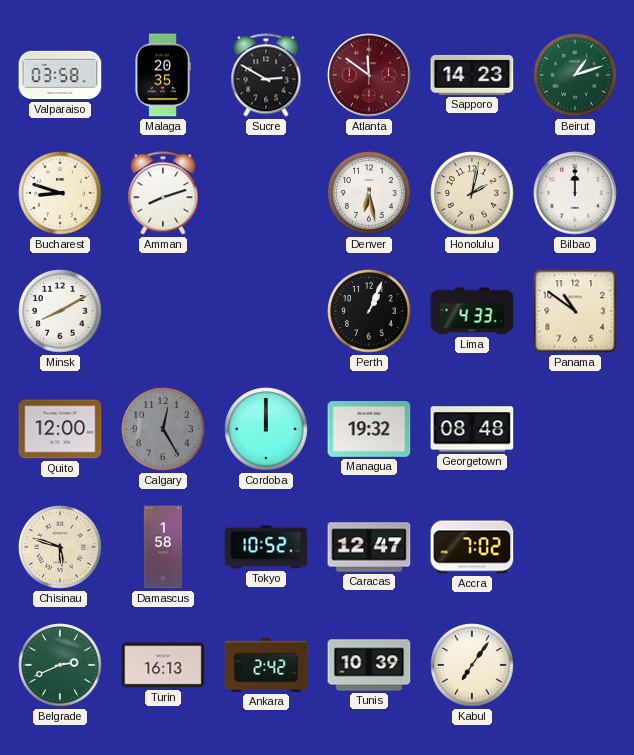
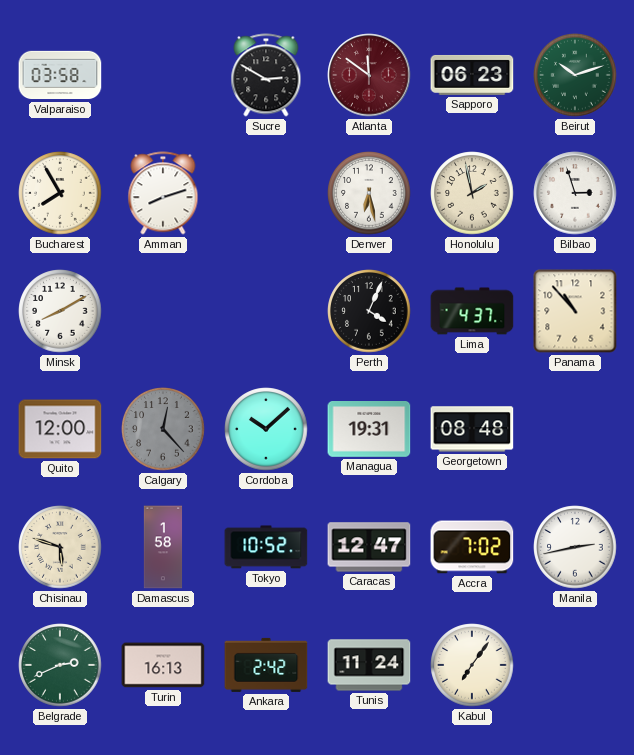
Malaga: 20:35 -> none (163, 75)
Sapporo: 14:23 -> 06:23 (472, 75)
Beirut: 1:12 -> 10:12 (575, 75)
Bucharest: 8:48 -> 7:55 (60, 193)
Honolulu: 2:02 -> 1:58 (472, 193)
Bilbao: 12:00 -> 2:57 (575, 193)
Perth: 1:04 -> 4:04 (369, 311)
Lima: 4:33 -> 4:37 (472, 311)
Panama: 10:51 -> 10:53 (575, 311)
Calgary: 12:25 -> 12:23 (163, 429)
Cordoba: 12:00 -> 10:08 (266, 429)
Managua: 19:32 -> 19:31 (369, 430)
Manila: none -> 2:43 (575, 547)
Tunis: 10:39 -> 11:24 (369, 665)
